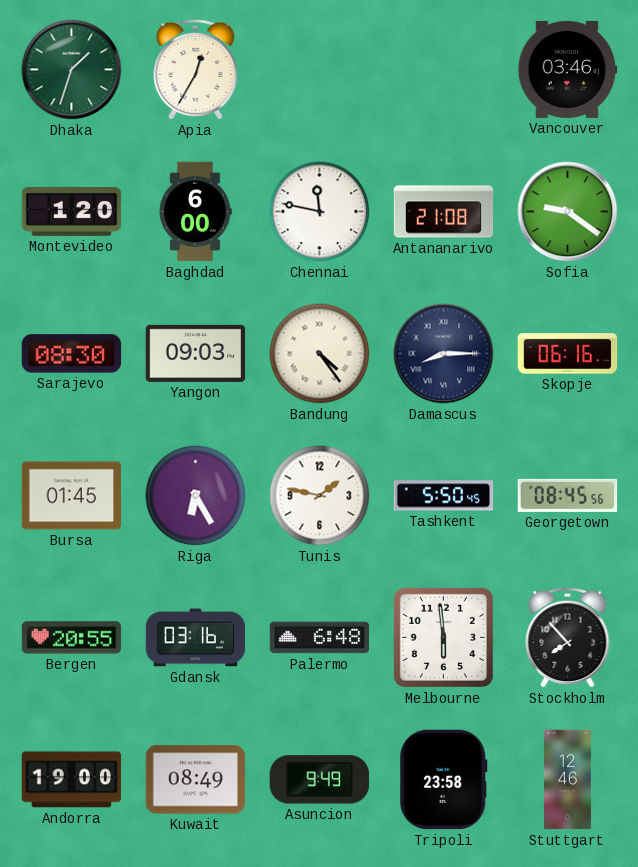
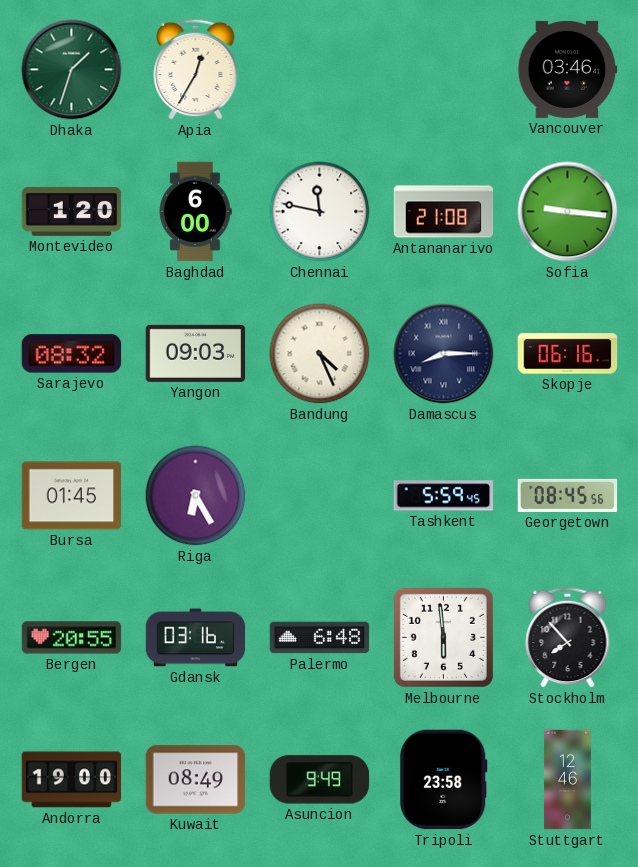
Sofia: 9:21 -> 9:16 (568, 212)
Sarajevo: 08:30 -> 08:32 (72, 354)
Bandung: 4:24 -> 4:26 (320, 354)
Tunis: 1:47 -> none (320, 496)
Tashkent: 5:50 -> 5:59 (444, 496)
